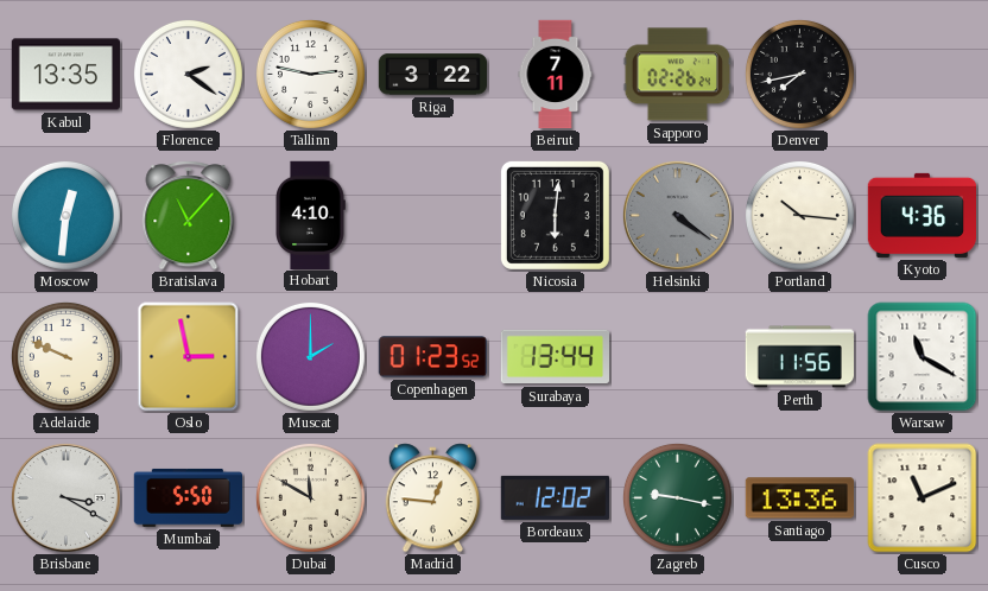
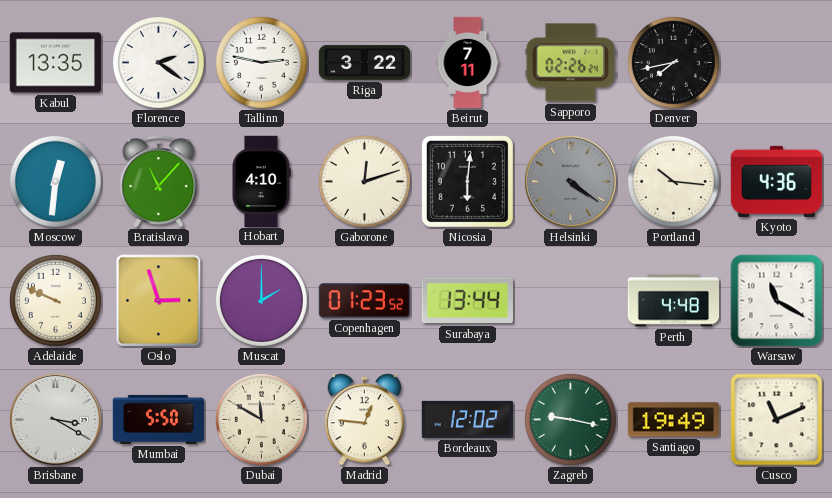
Gaborone: none -> 12:12 (364, 181)
Oslo: 2:58 -> 2:57 (159, 301)
Perth: 11:56 -> 4:48 (673, 301)
Santiago: 13:36 -> 19:49 (673, 420)
